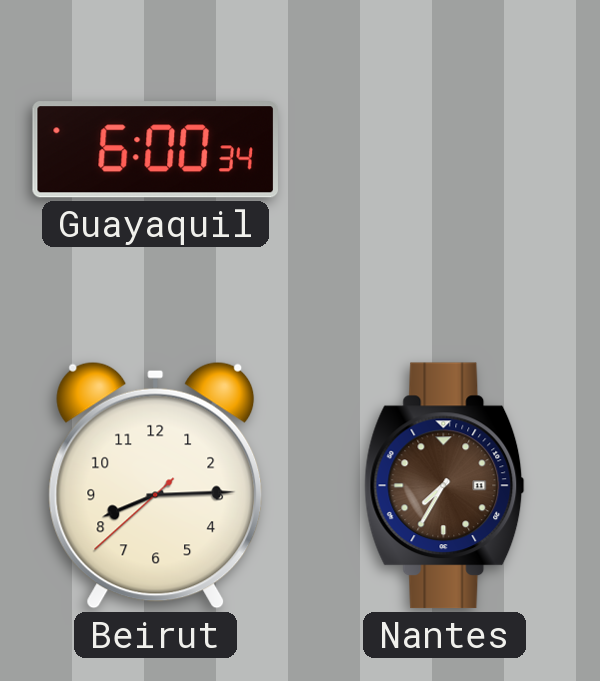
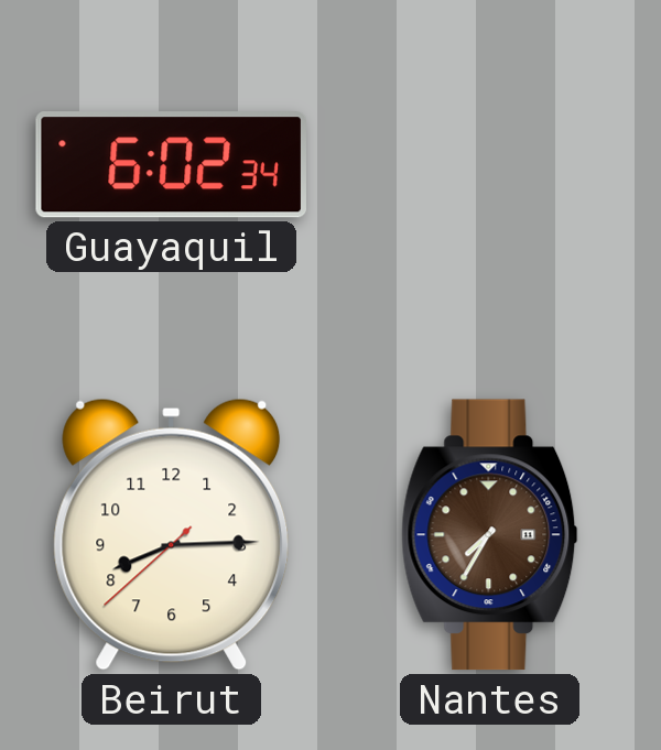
Guayaquil: 6:00 -> 6:02 (171, 165)
